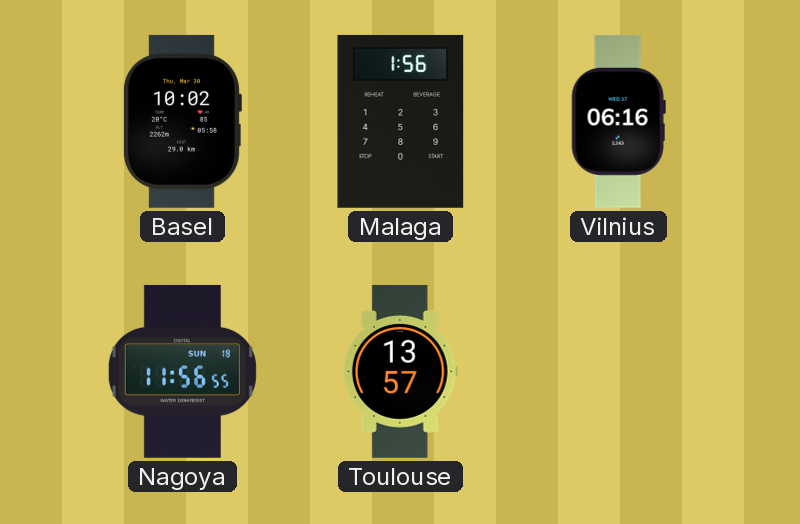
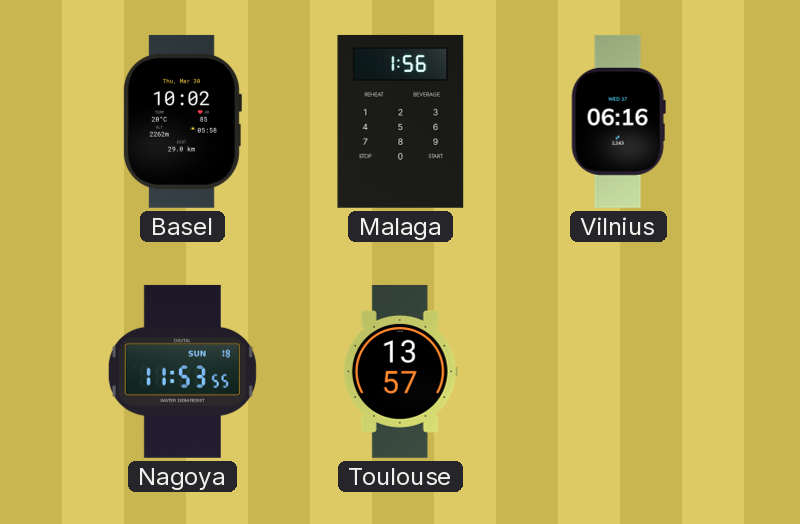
Nagoya: 11:56 -> 11:53 (182, 371)
